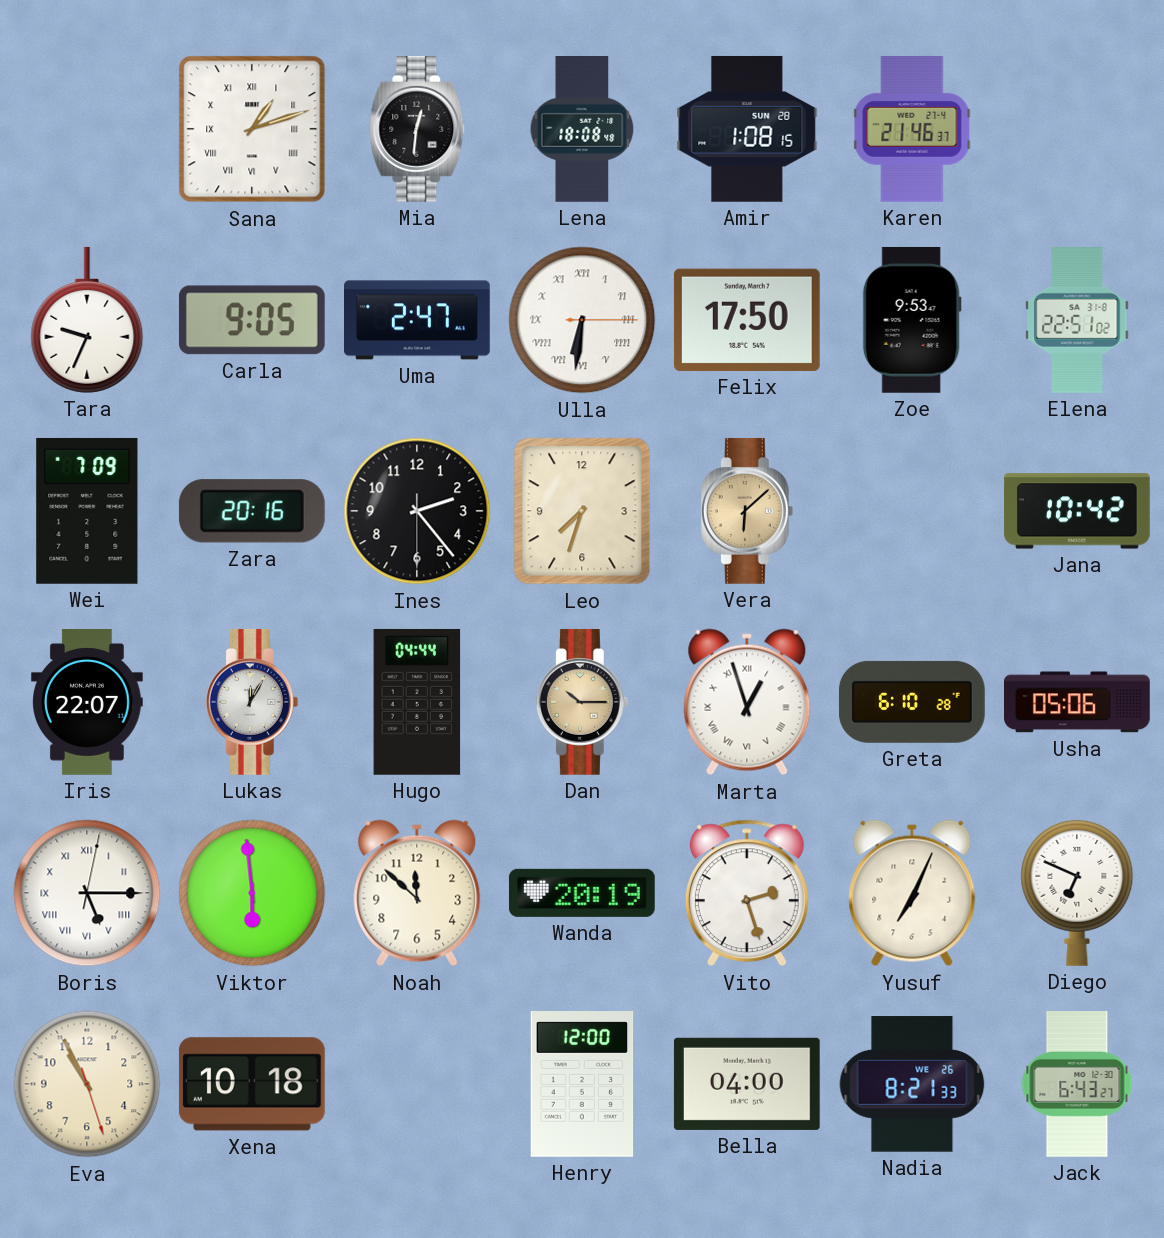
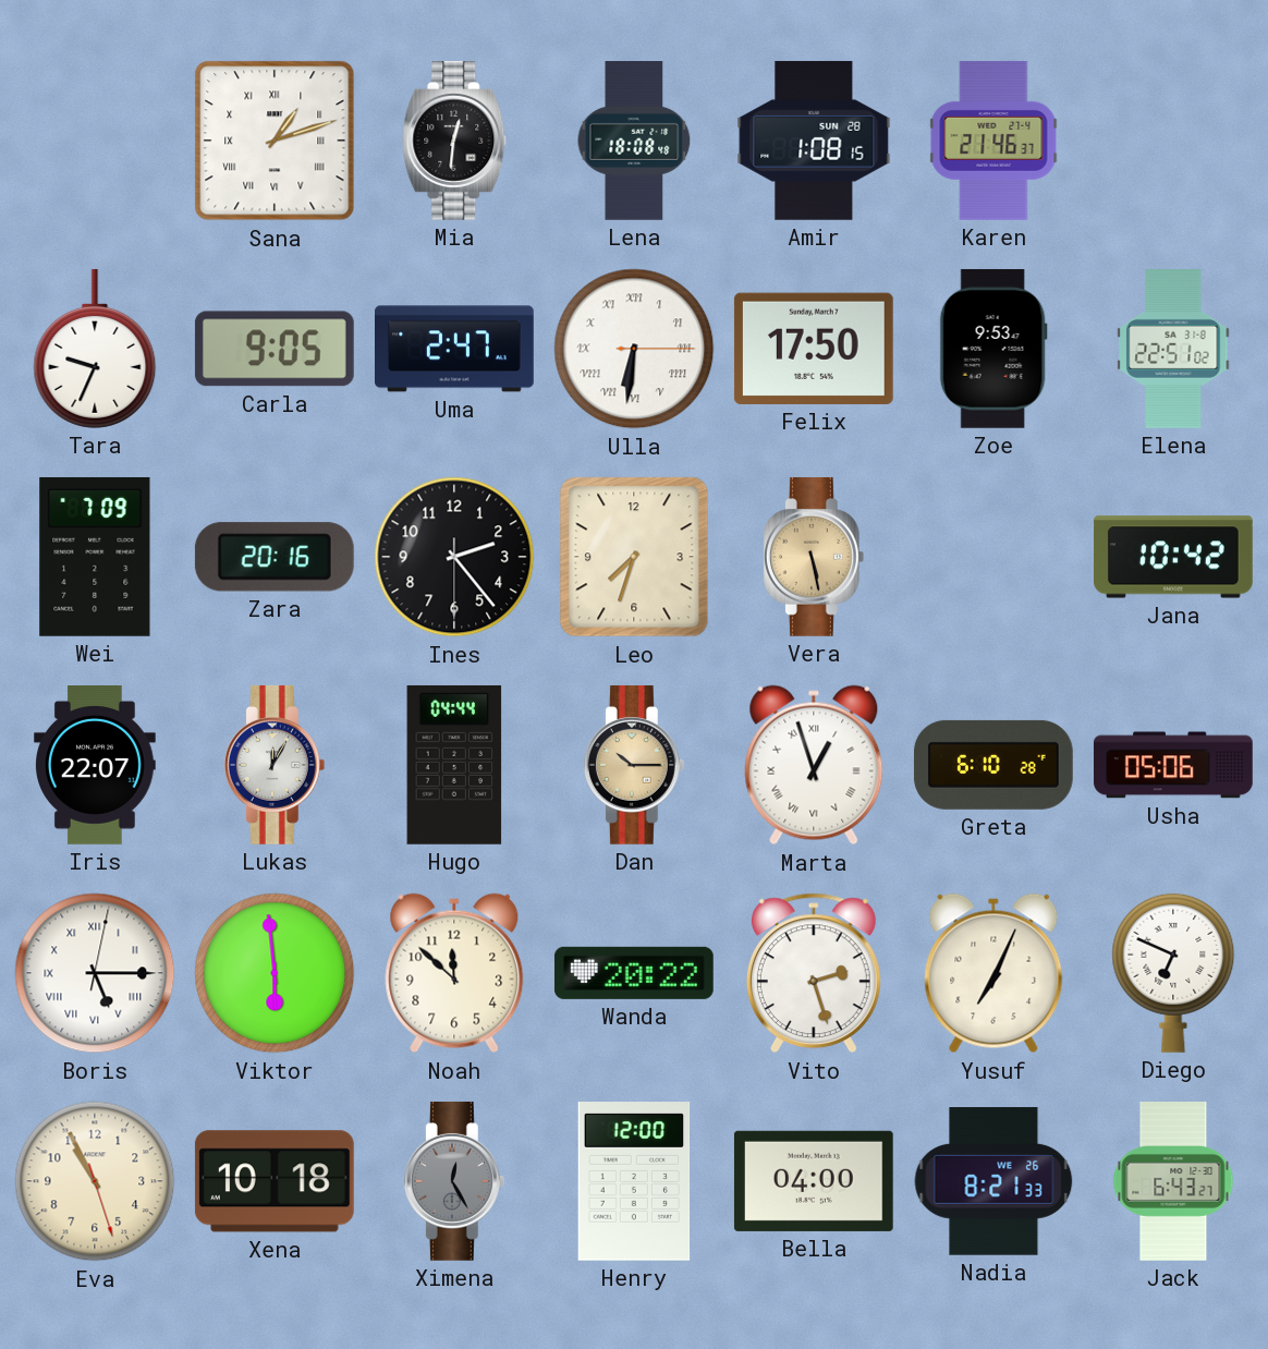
Vera: 6:08 -> 5:28 (814, 557)
Wanda: 20:19 -> 20:22 (634, 973)
Ximena: none -> 12:25 (454, 1181)
